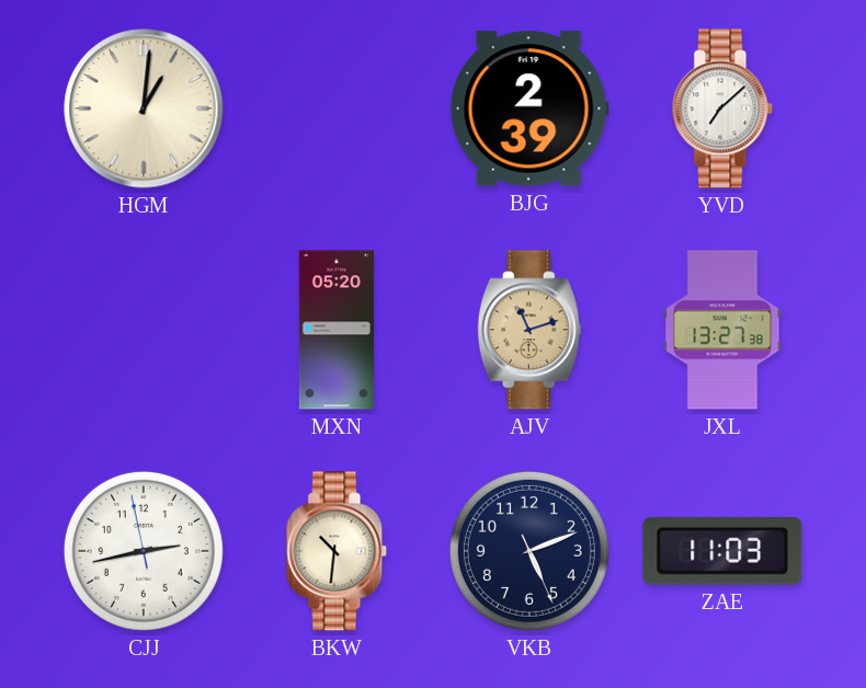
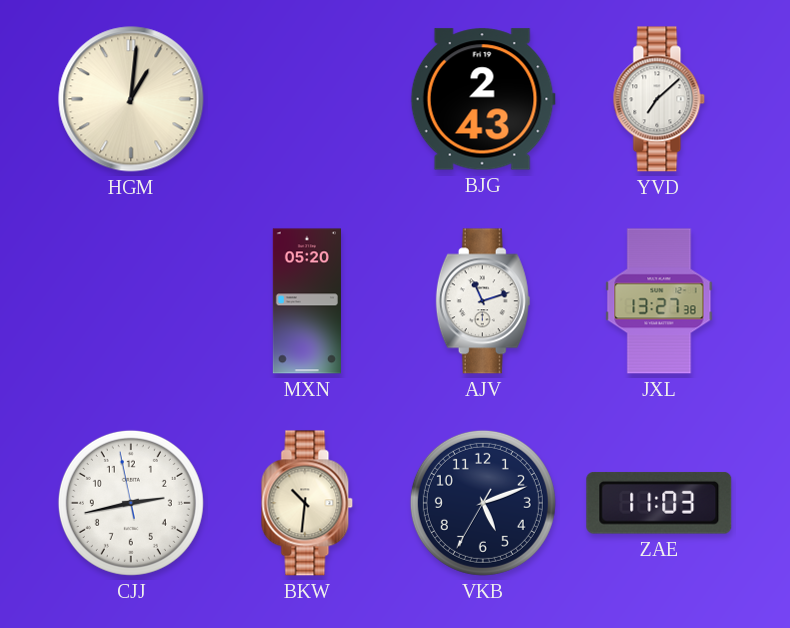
BJG: 2:39 -> 2:43 (483, 99)
AJV dial: champagne -> white (483, 301)
VKB: 5:11:26 -> 5:11:35 (483, 503)
